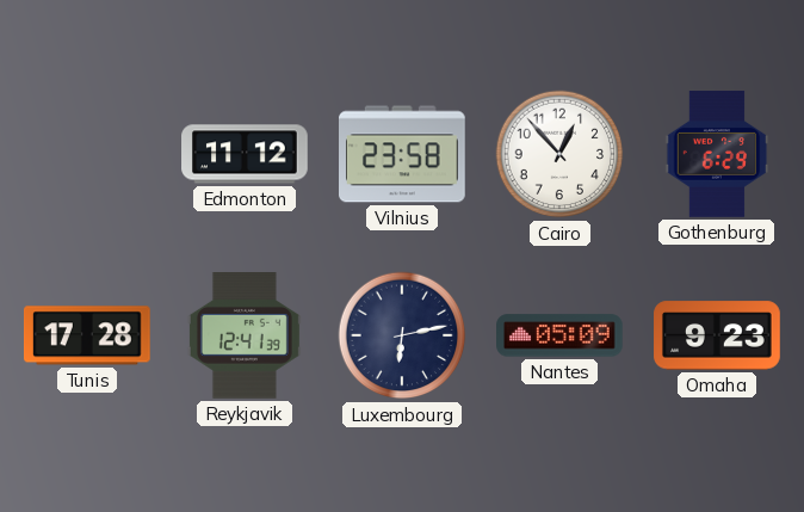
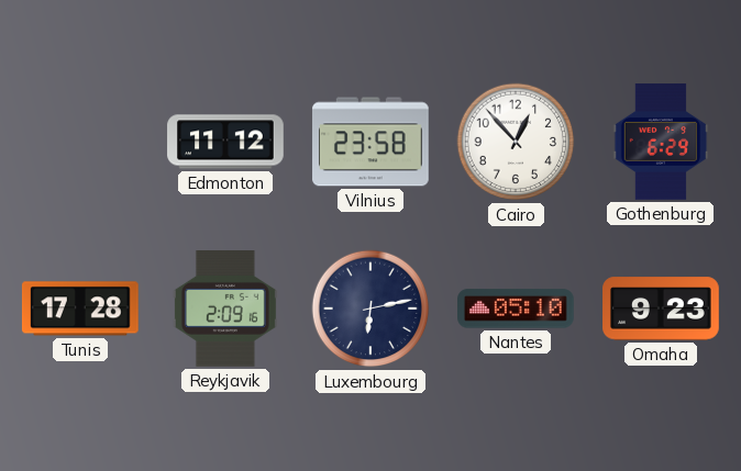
Reykjavik: 12:41 -> 2:09 (225, 310)
Nantes: 05:09 -> 05:10 (517, 309)
